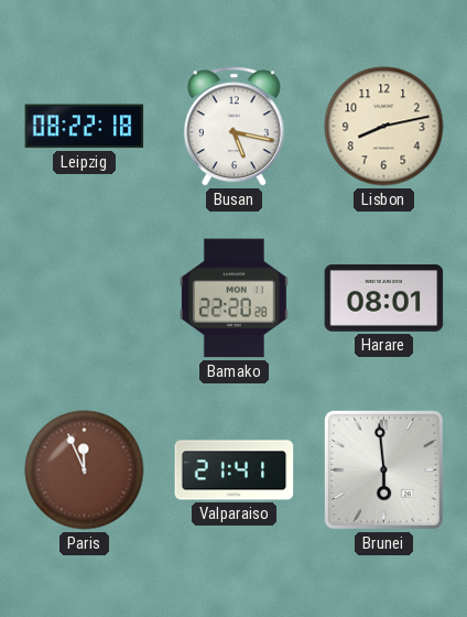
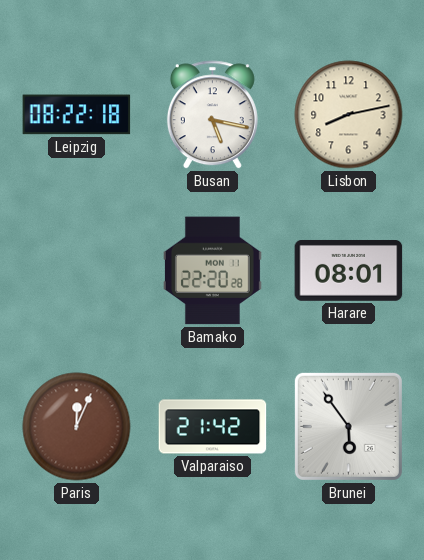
Paris: 11:56 -> 12:04 (77, 427)
Valparaiso: 21:41 -> 21:42 (213, 427)
Brunei: 5:59 -> 5:54 (348, 426)
